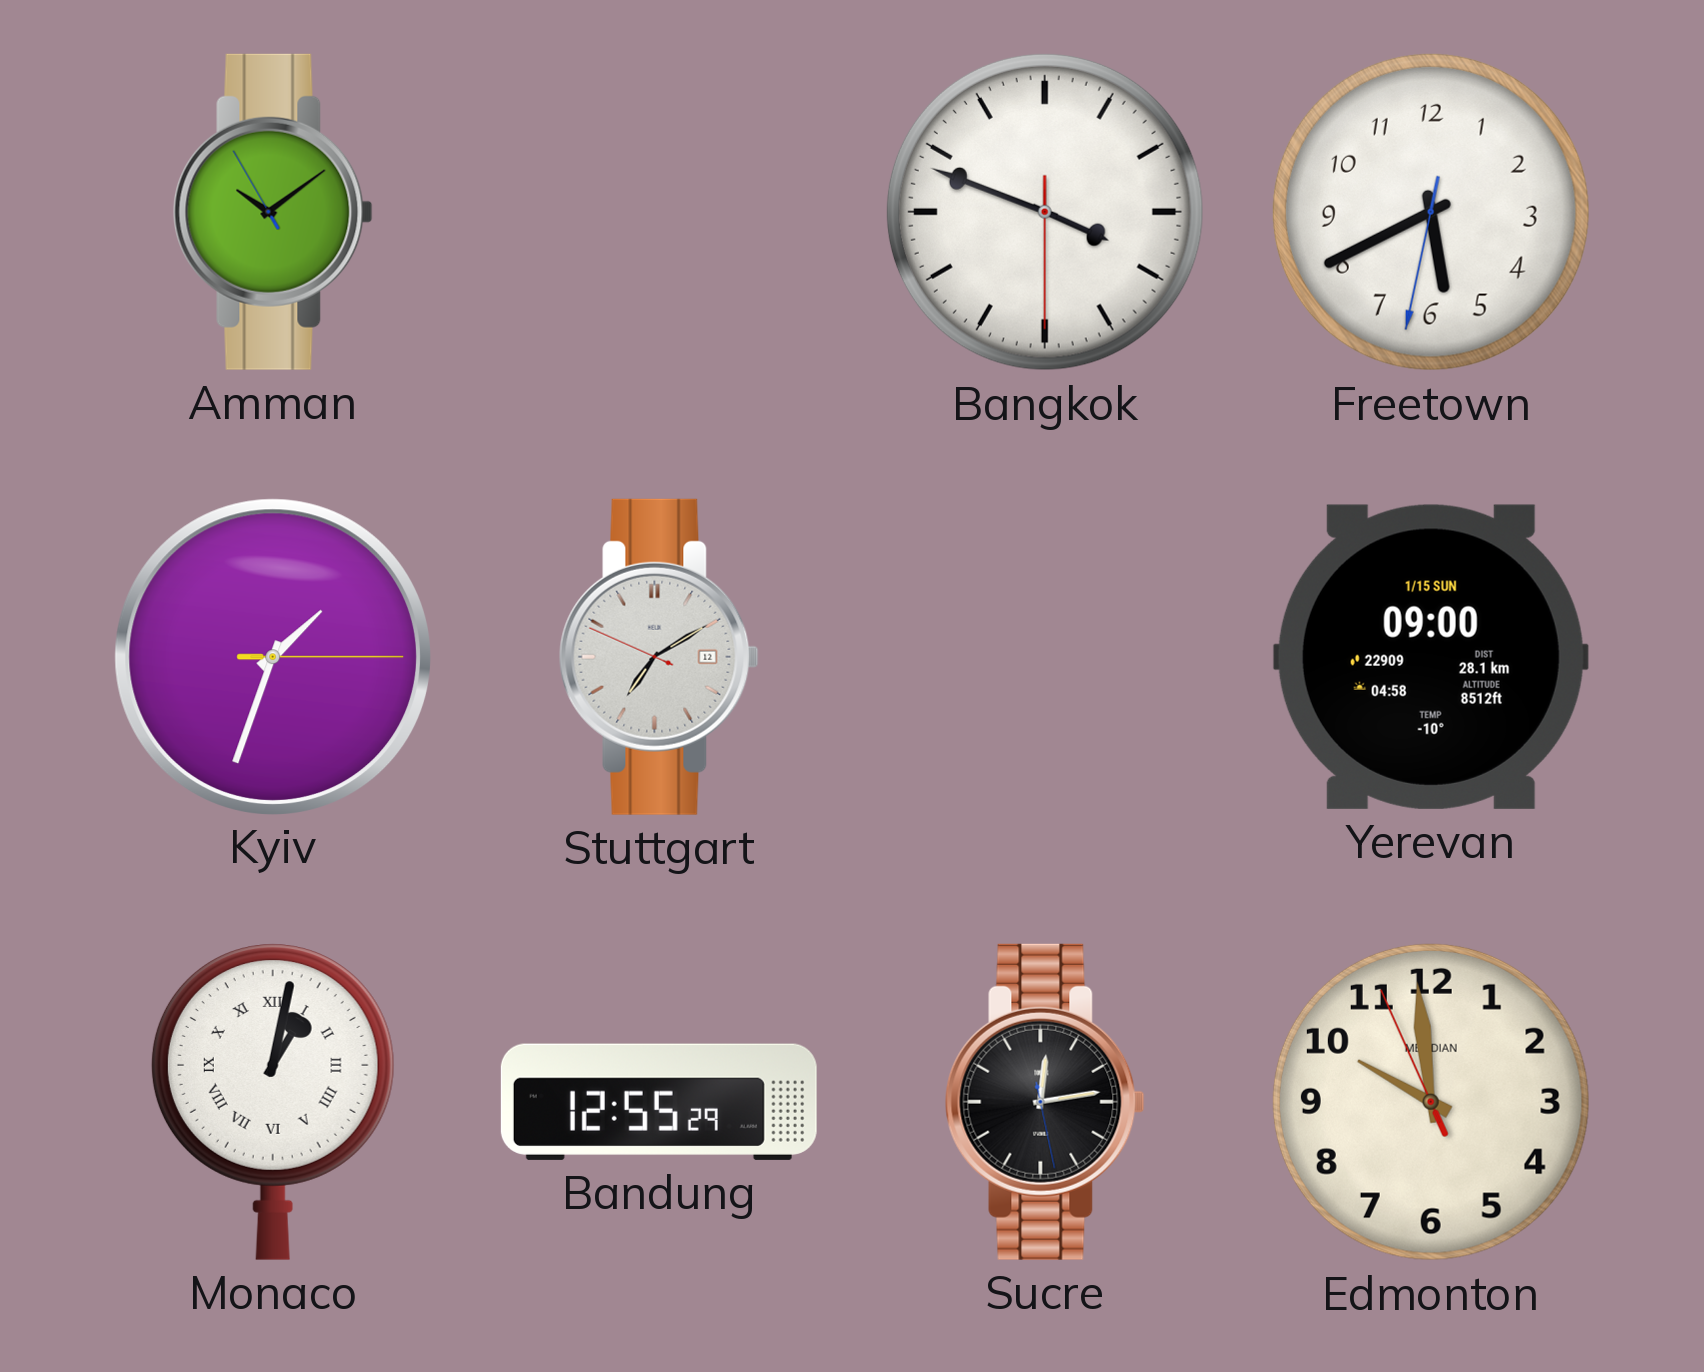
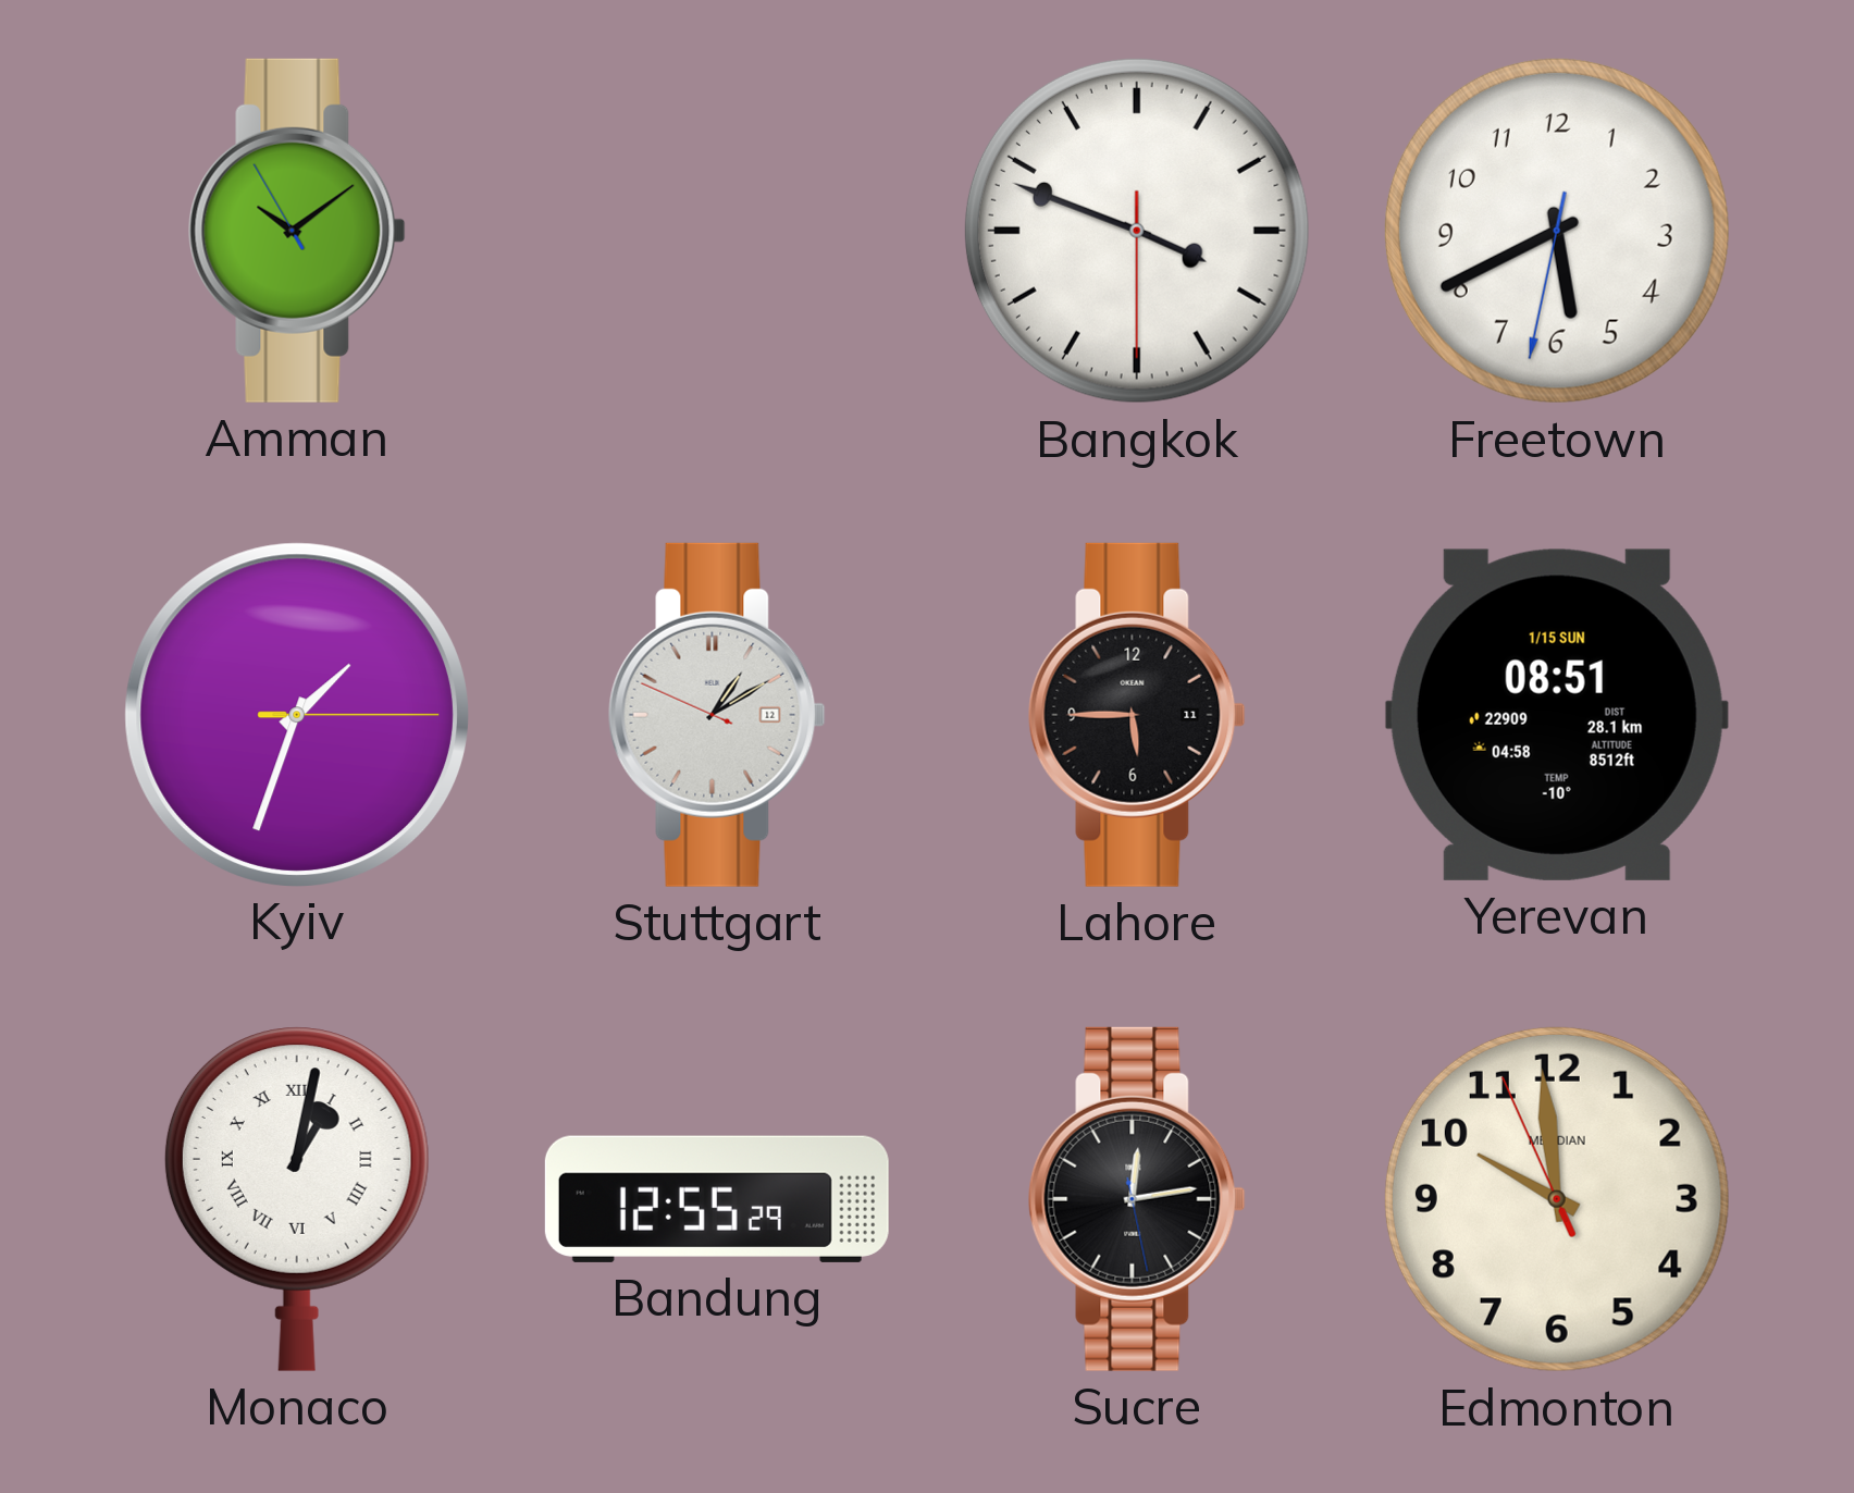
Stuttgart: 7:09 -> 1:09 (717, 715)
Lahore: none -> 5:45 (1137, 715)
Yerevan: 09:00 -> 08:51 (1557, 715)
